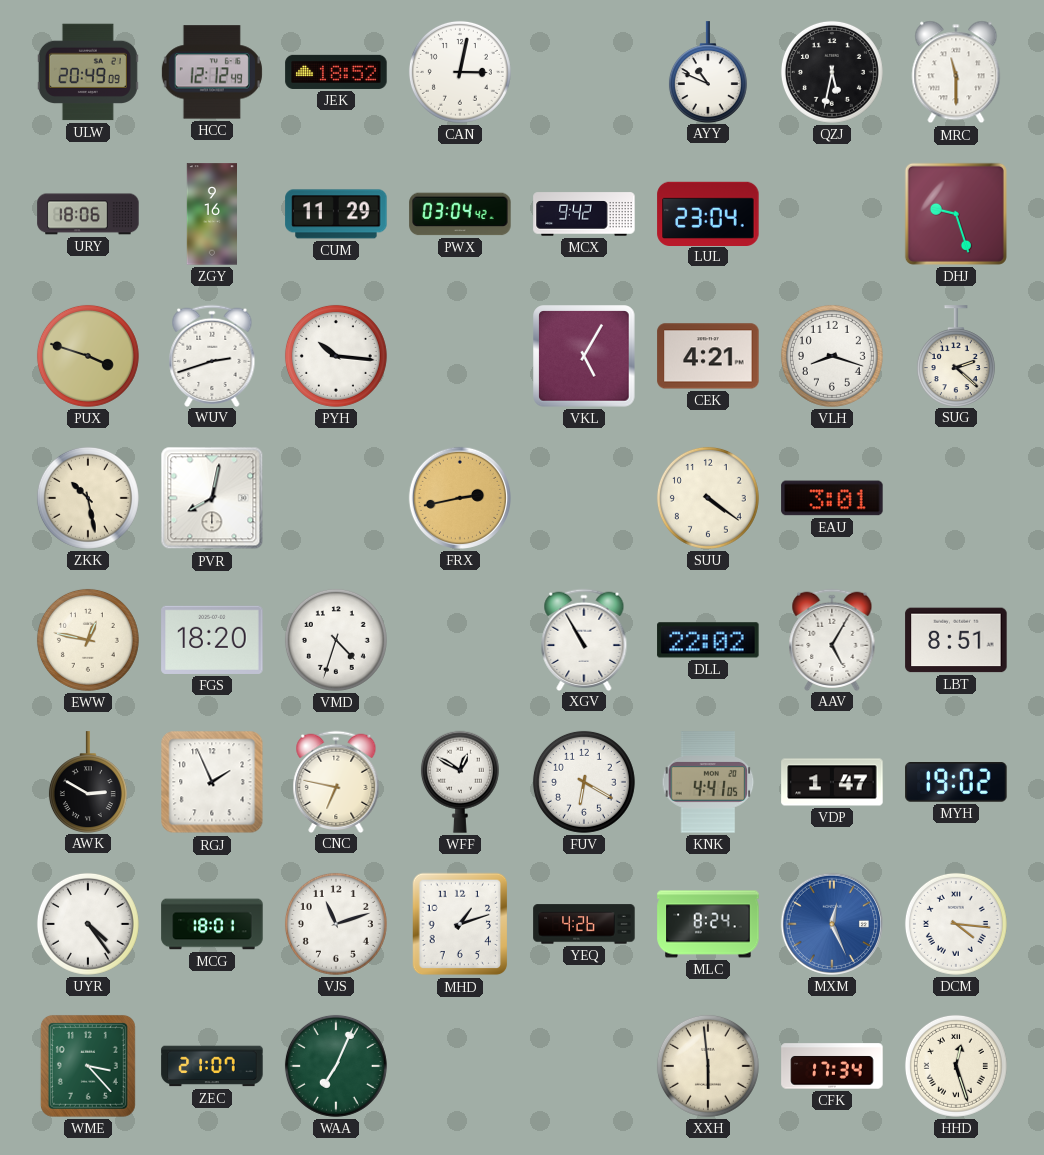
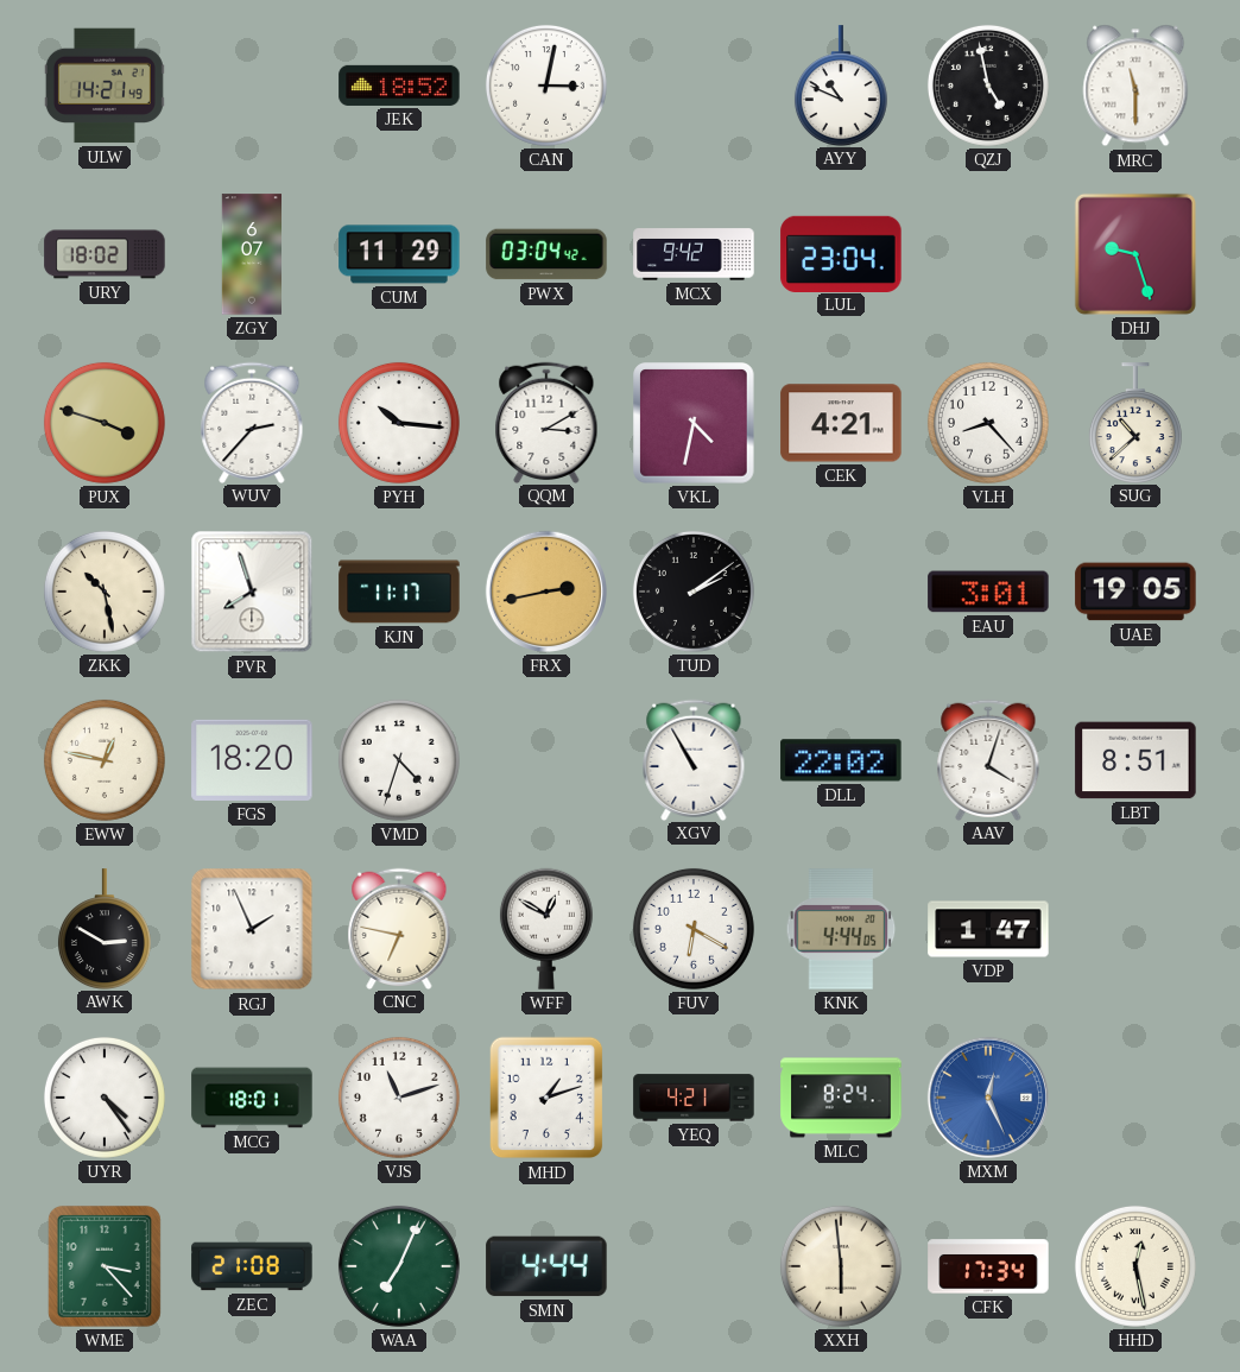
ULW: 20:49 -> 14:21 (105, 86)
HCC: 12:12 -> none (212, 72)
QZJ: 5:32 -> 4:58 (988, 86)
URY: 18:06 -> 18:02 (105, 254)
ZGY: 9:16 -> 6:07 (252, 254)
WUV: 2:42 -> 2:37 (252, 422)
QQM: none -> 3:10 (546, 422)
VKL: 5:05 -> 4:32 (694, 423)
VLH: 8:18 -> 8:23 (988, 423)
SUG: 2:22 -> 10:38 (1135, 423)
PVR: 8:02 -> 7:57 (252, 592)
KJN: none -> 11:17 (399, 592)
TUD: none -> 2:09 (694, 592)
SUU: 4:21 -> none (708, 498)
UAE: none -> 19:05 (1135, 592)
AAV: 5:05 -> 4:03 (988, 759)
KNK: 4:41 -> 4:44 (841, 929)
MYH: 19:02 -> none (956, 782)
YEQ: 4:26 -> 4:21 (694, 1098)
DCM: 4:16 -> none (956, 924)
ZEC: 21:07 -> 21:08 (252, 1266)
SMN: none -> 4:44 (546, 1266)
HHD: 12:27 -> 12:28 (1135, 1266)
